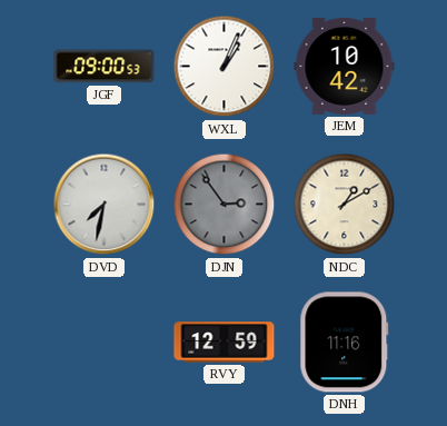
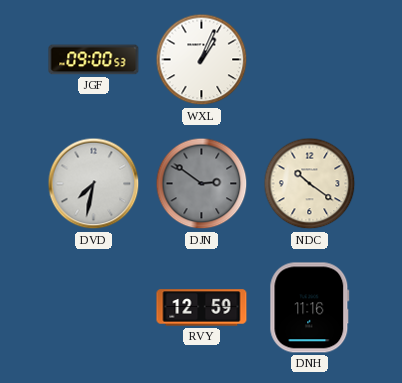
JEM: 10:42 -> none (345, 66)
DJN: 2:54 -> 2:51 (202, 184)
NDC: 1:10 -> 10:21 (310, 184)
